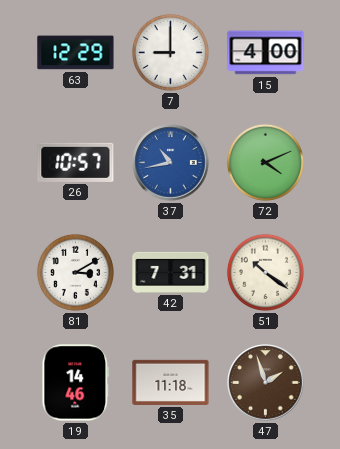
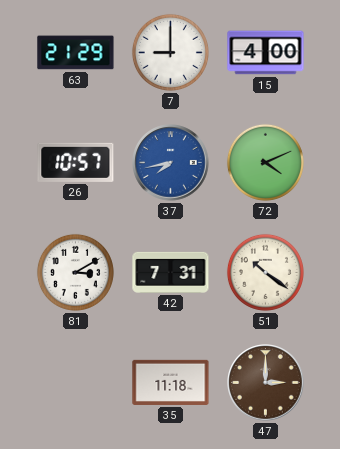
63: 12:29 -> 21:29 (76, 53)
37: 10:43 -> 7:43 (171, 163)
19: 14:46 -> none (76, 383)
47: 1:57 -> 3:00 (266, 383)
